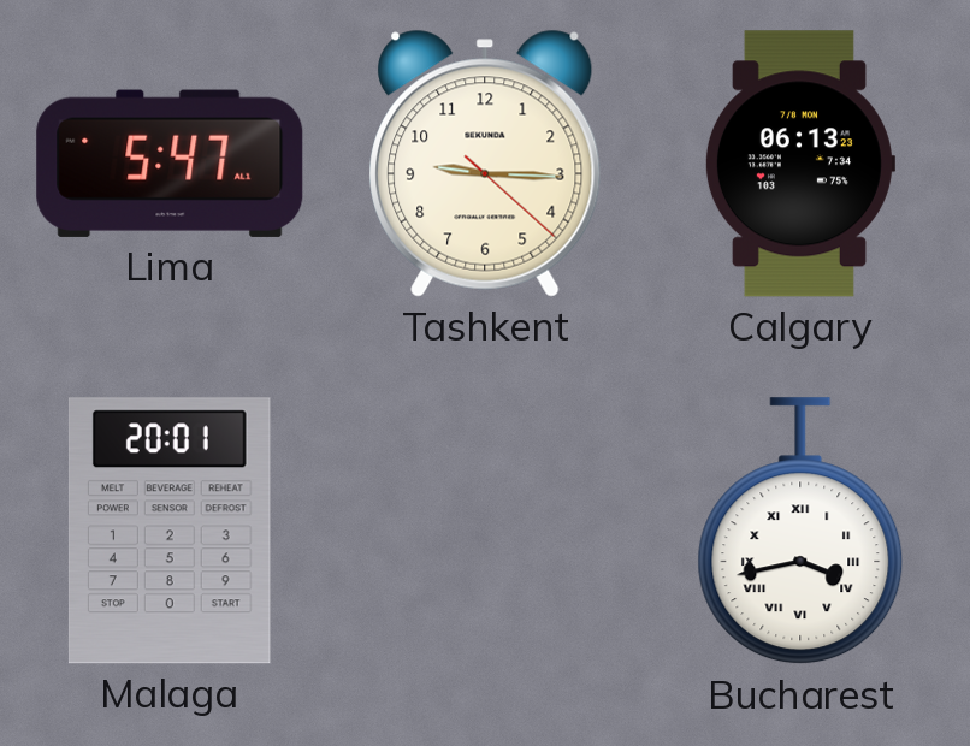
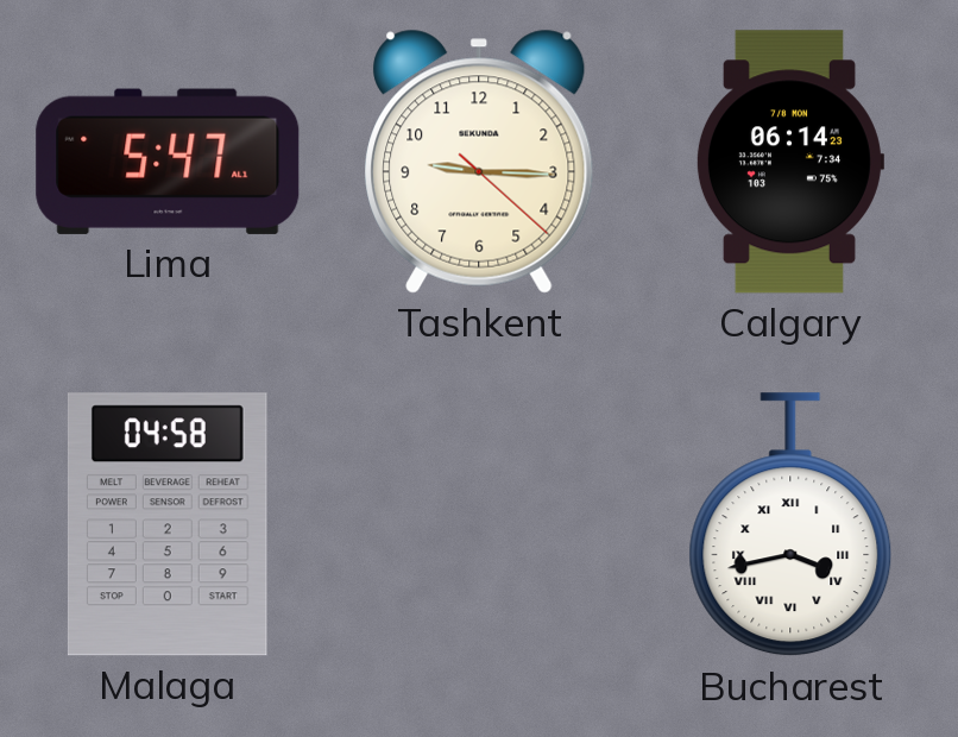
Calgary: 06:13 -> 06:14 (789, 162)
Malaga: 20:01 -> 04:58 (168, 524)
